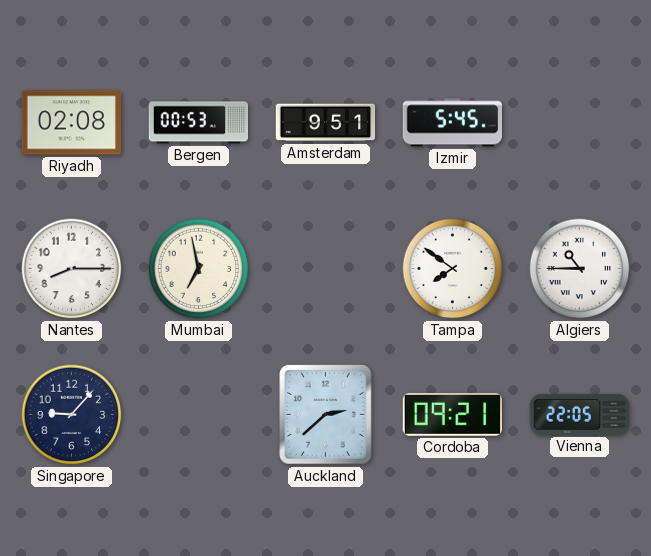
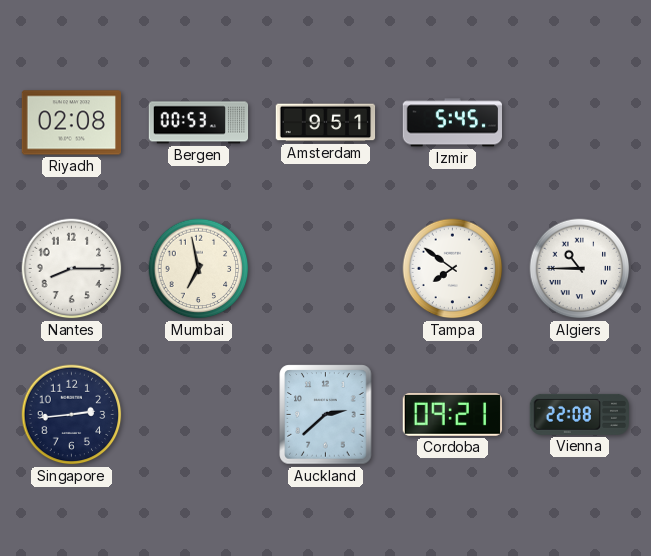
Singapore: 9:07 -> 2:44 (72, 415)
Vienna: 22:05 -> 22:08 (579, 414)
